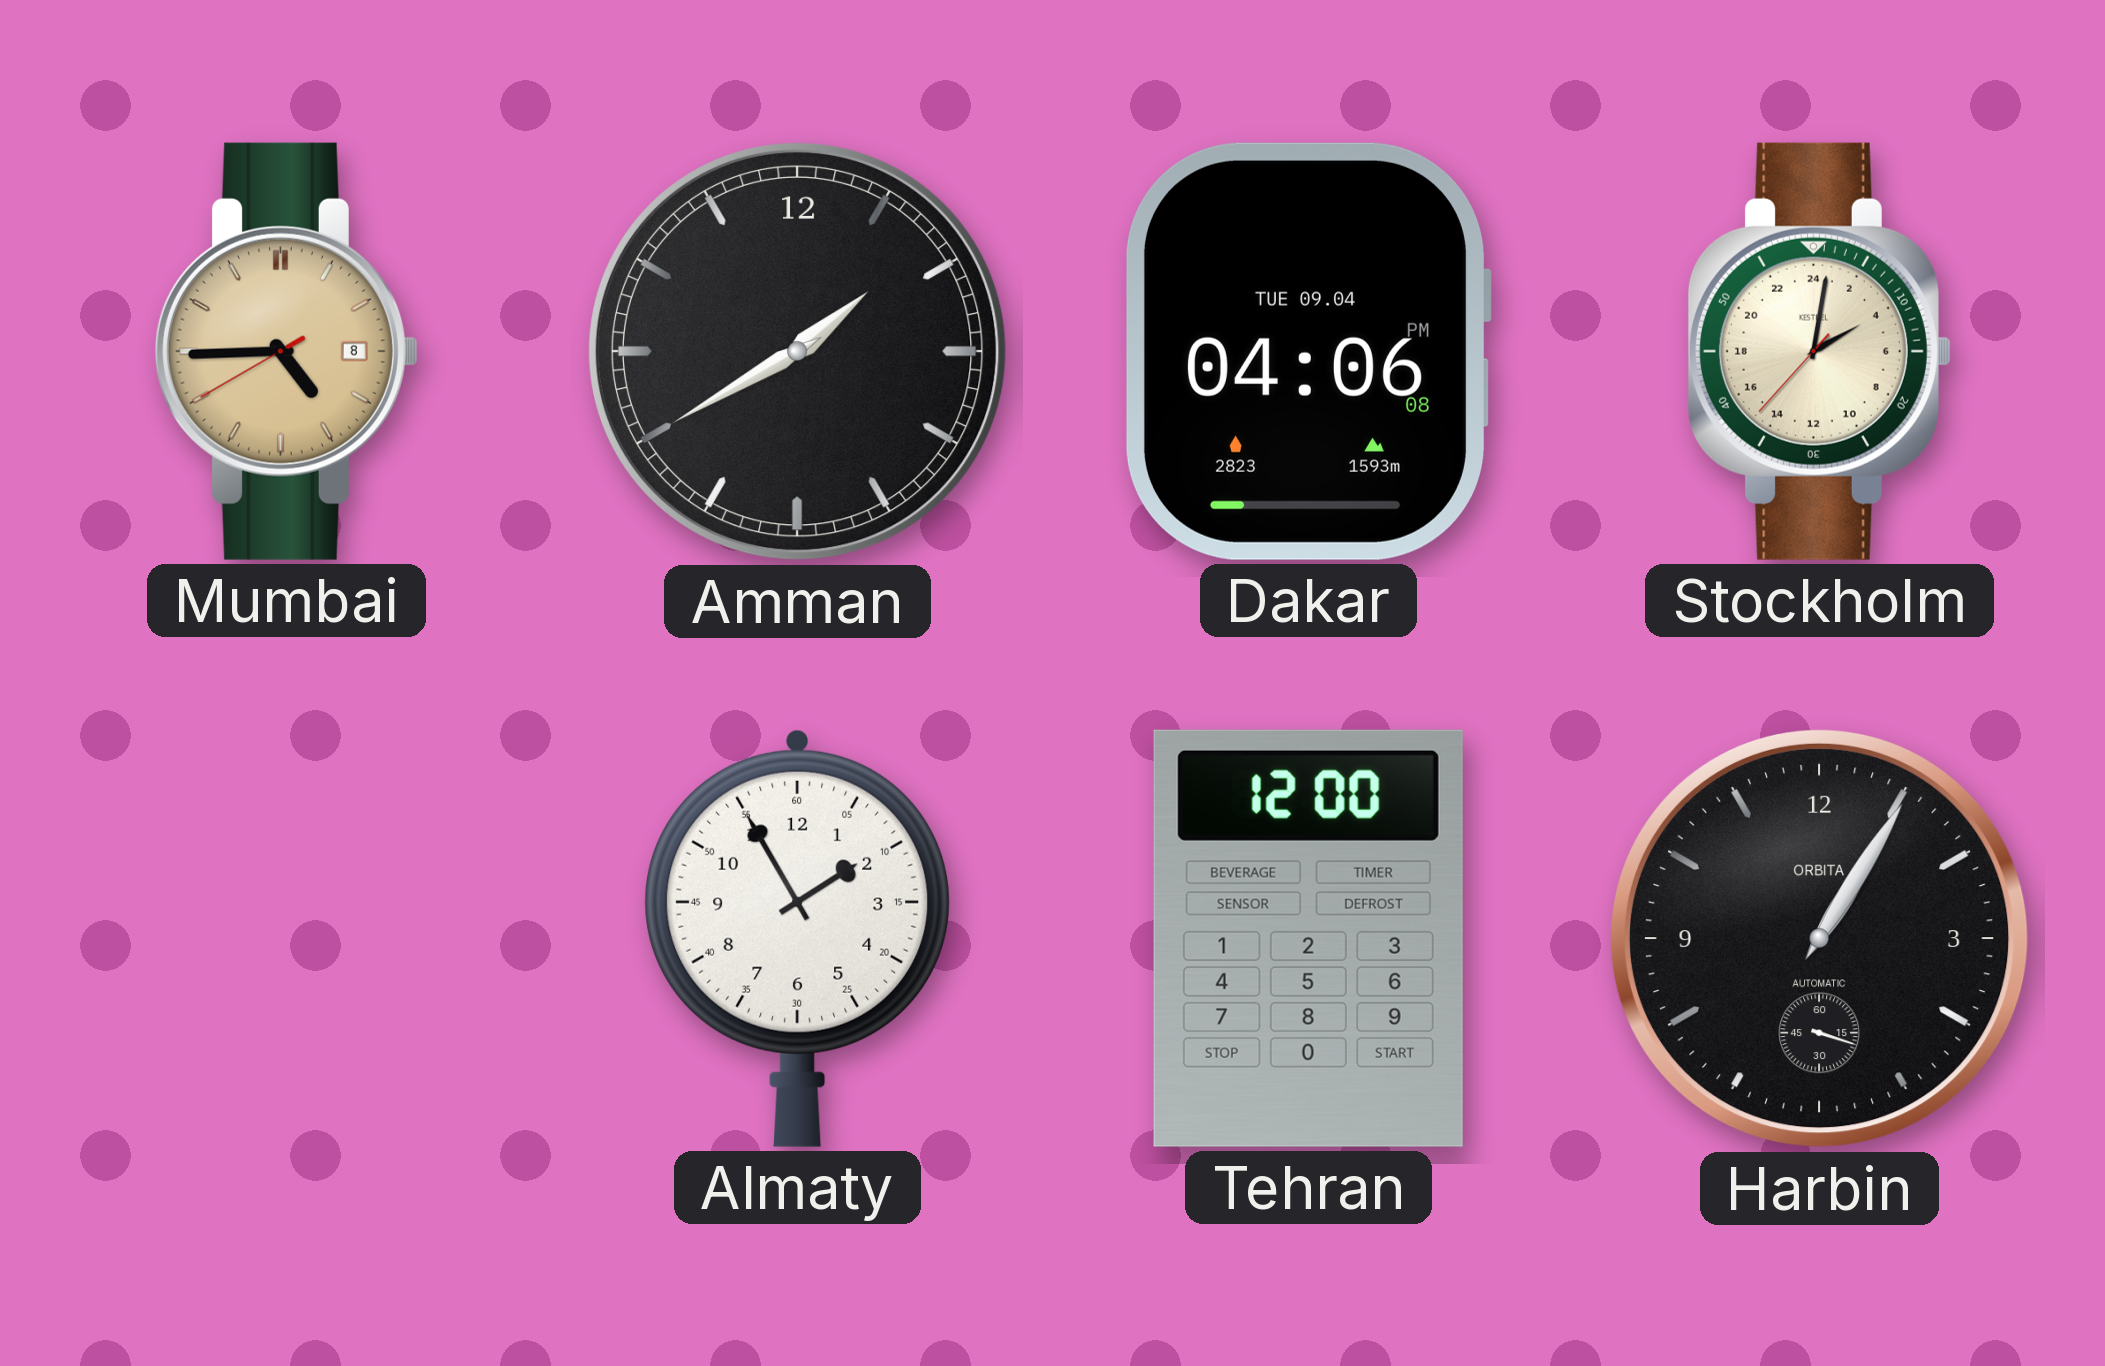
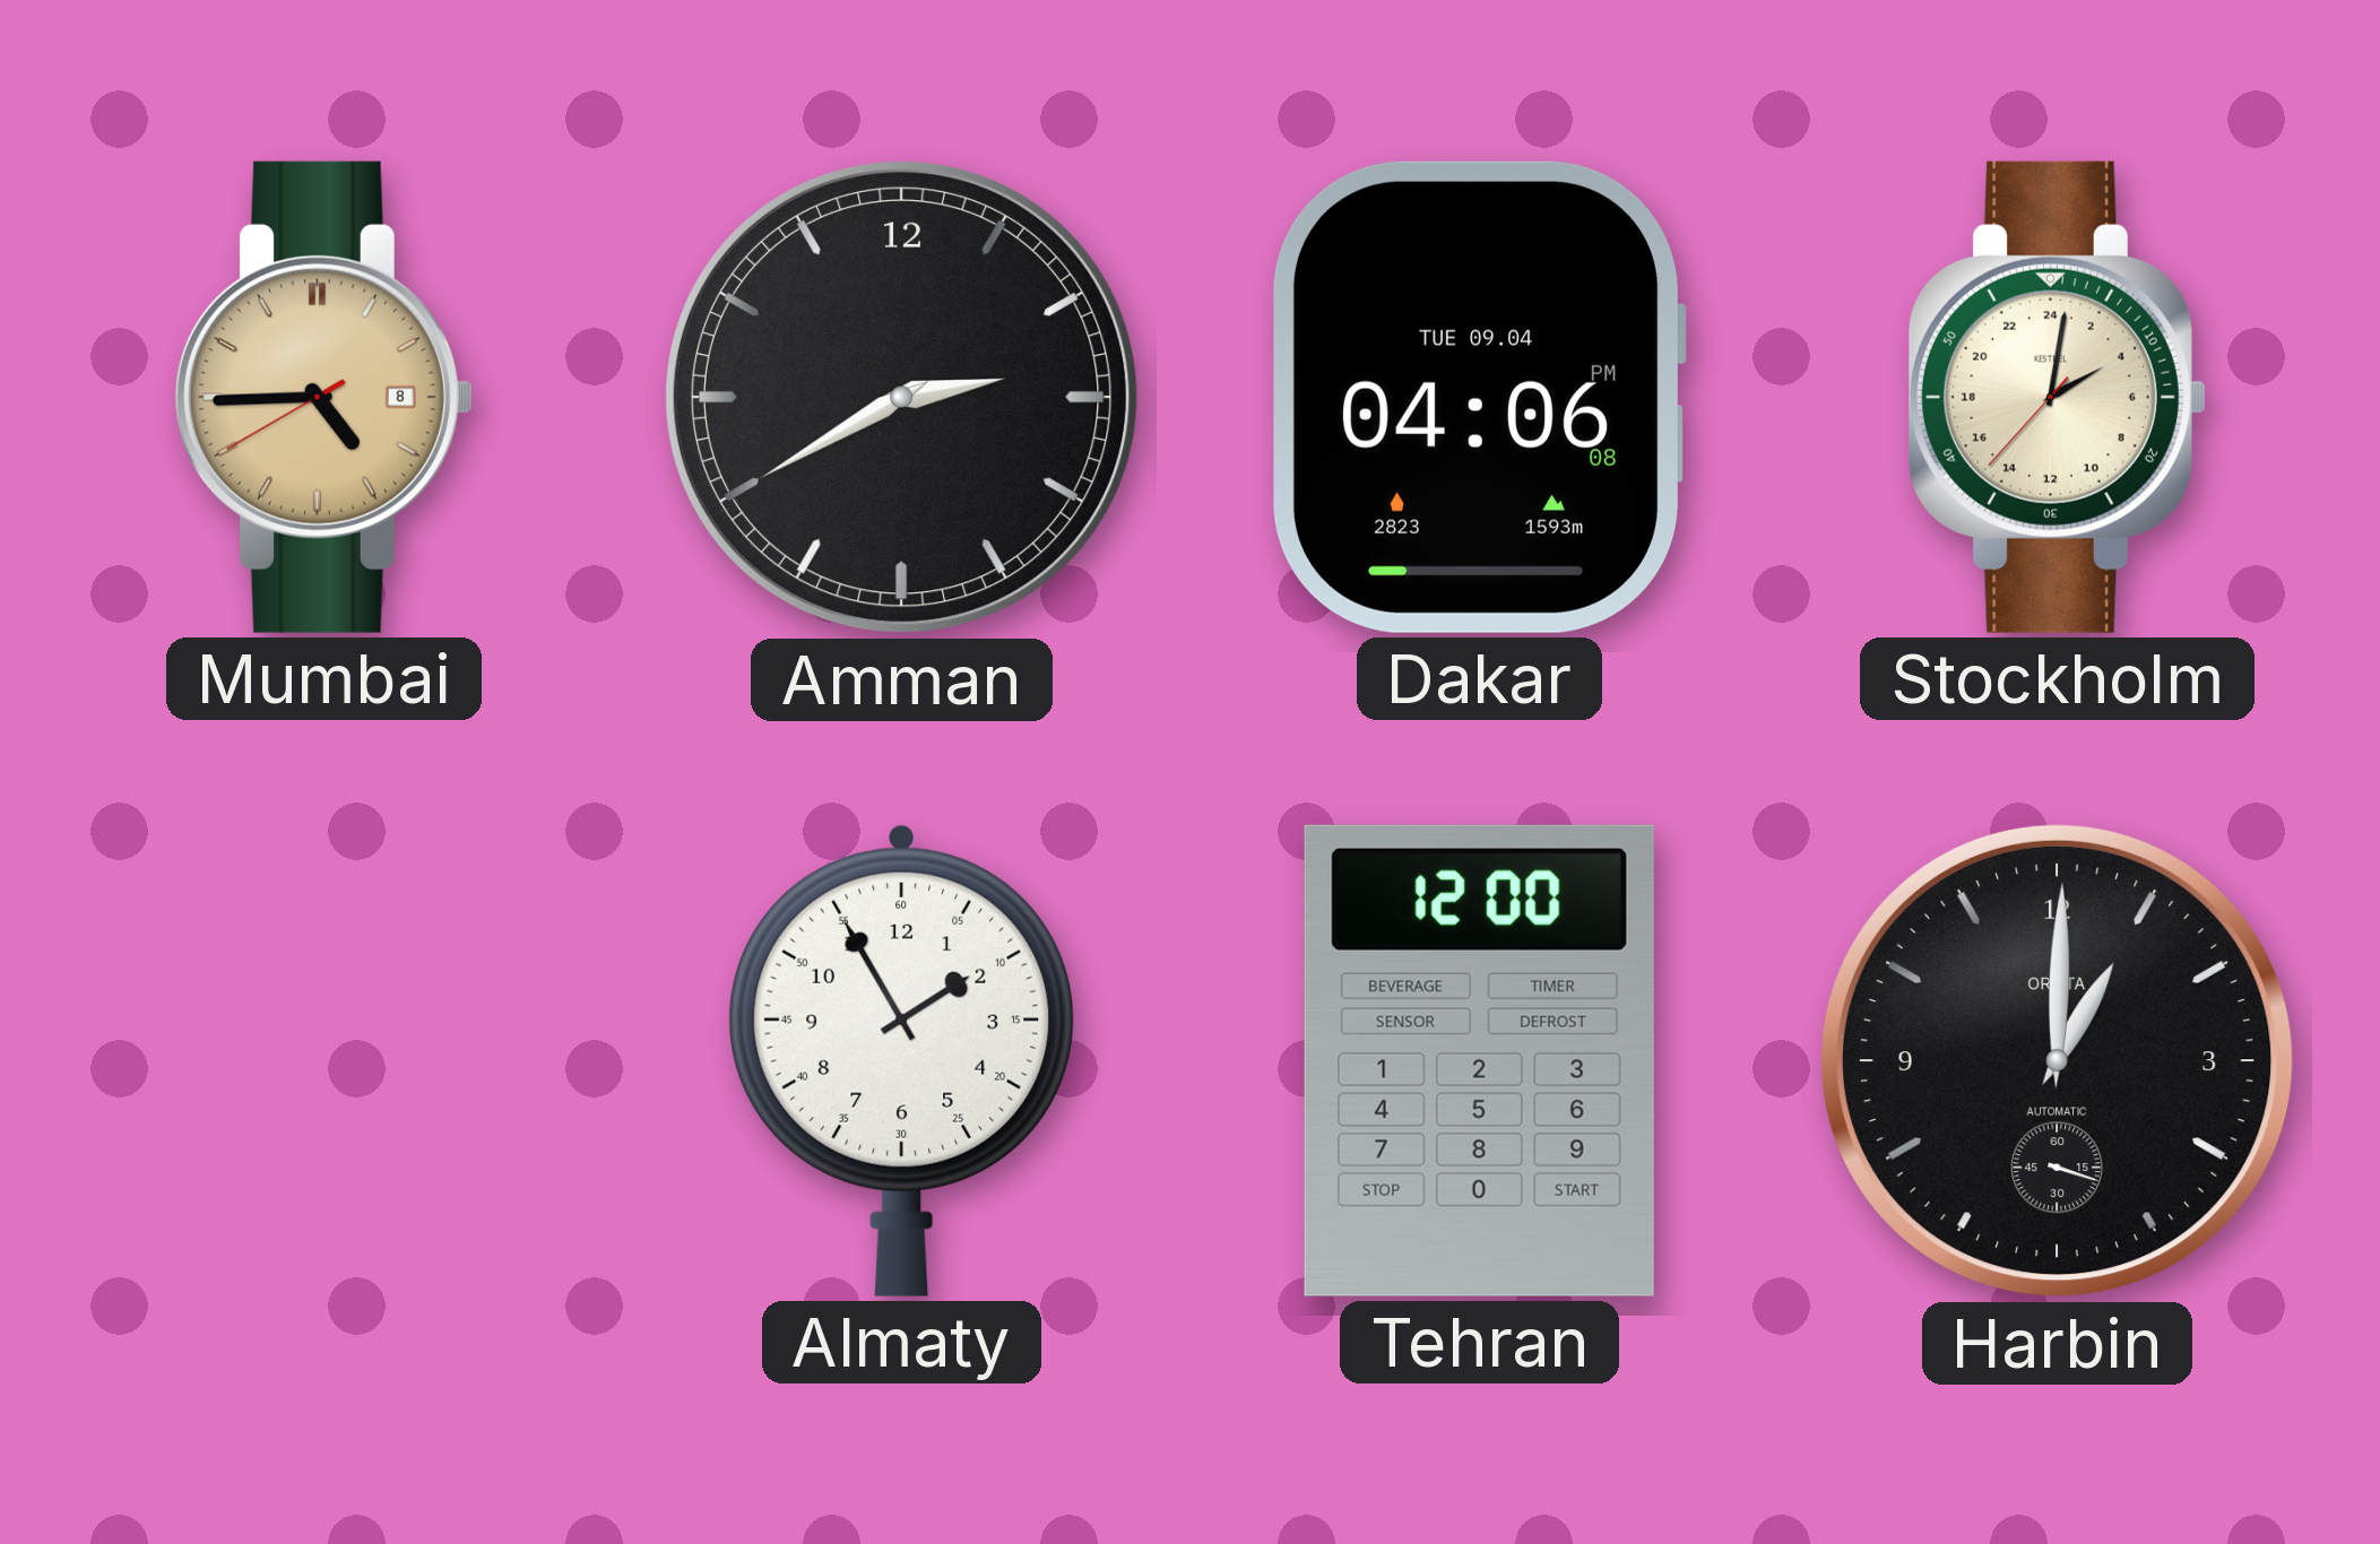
Amman: 1:40 -> 2:40 (901, 397)
Harbin: 1:05 -> 1:00 (2057, 1060)
